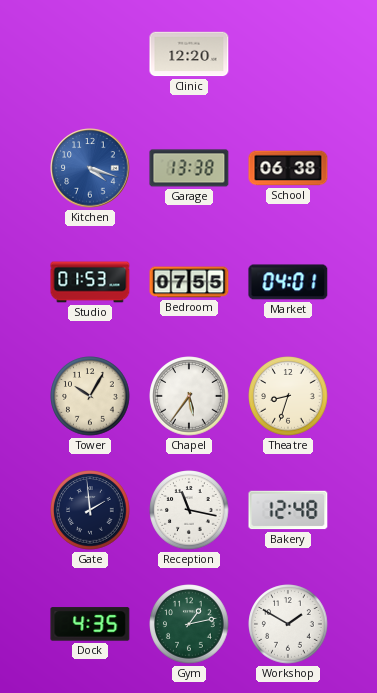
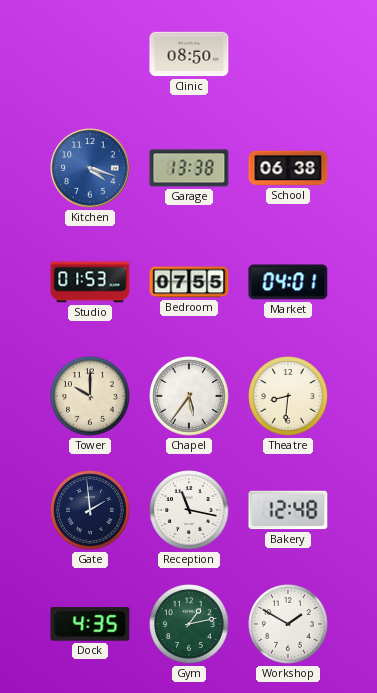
Clinic: 12:20 -> 08:50 (189, 54)
Tower: 10:05 -> 10:00 (90, 396)
Theatre: 8:33 -> 8:31 (288, 396)
